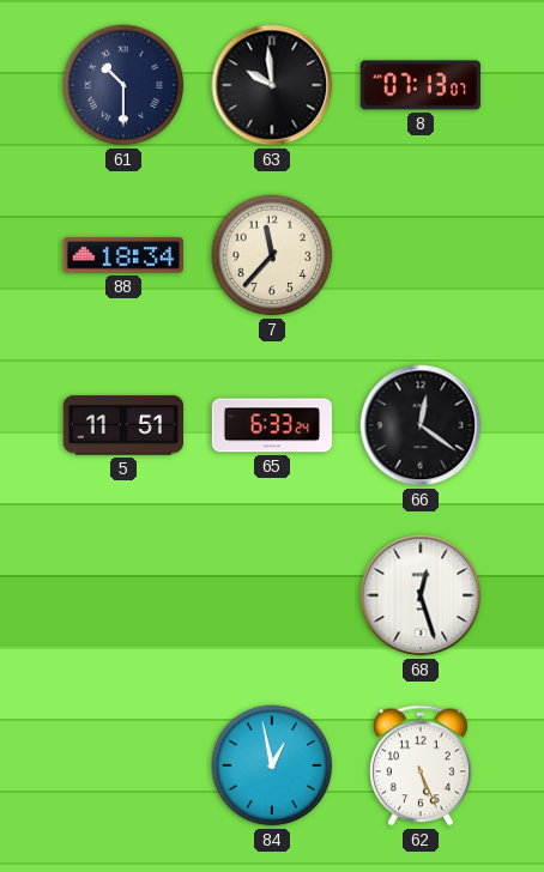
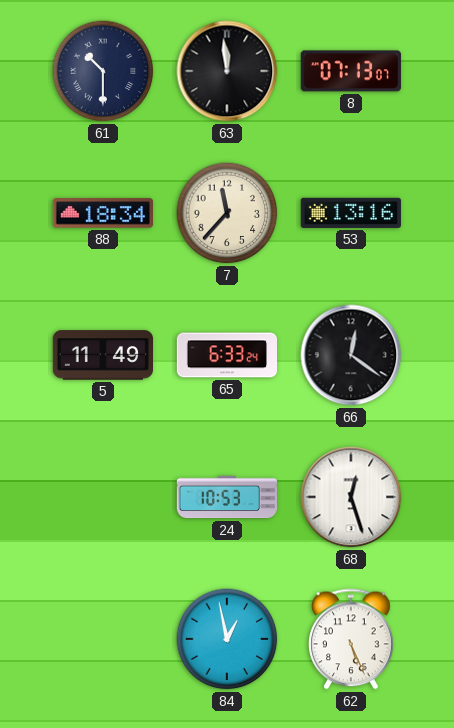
63: 9:59 -> 11:59 (227, 71)
53: none -> 13:16 (351, 213)
5: 11:51 -> 11:49 (102, 355)
24: none -> 10:53 (227, 497)
